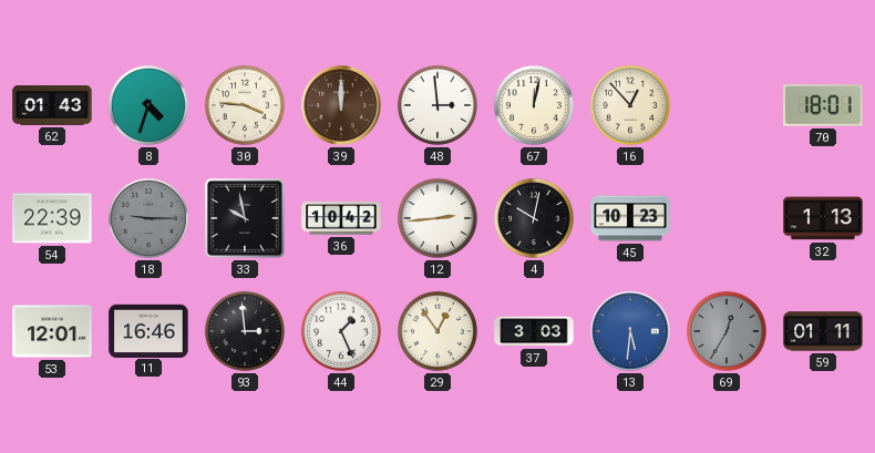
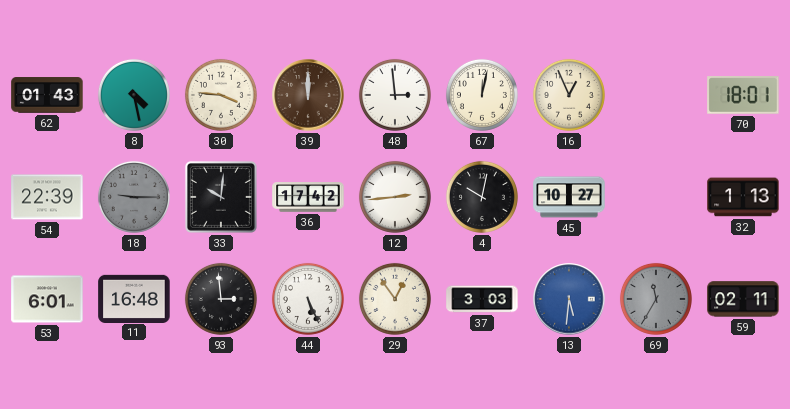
8: 4:33 -> 4:28 (134, 95)
16: 12:53 -> 12:56 (569, 95)
33: 9:58 -> 10:01 (221, 197)
36: 10:42 -> 17:42 (308, 197)
45: 10:23 -> 10:27 (569, 197)
53: 12:01 -> 6:01 (47, 299)
11: 16:46 -> 16:48 (134, 298)
44: 1:26 -> 5:26 (308, 299)
69: 12:35 -> 11:35 (656, 299)
59: 01:11 -> 02:11 (743, 299)
